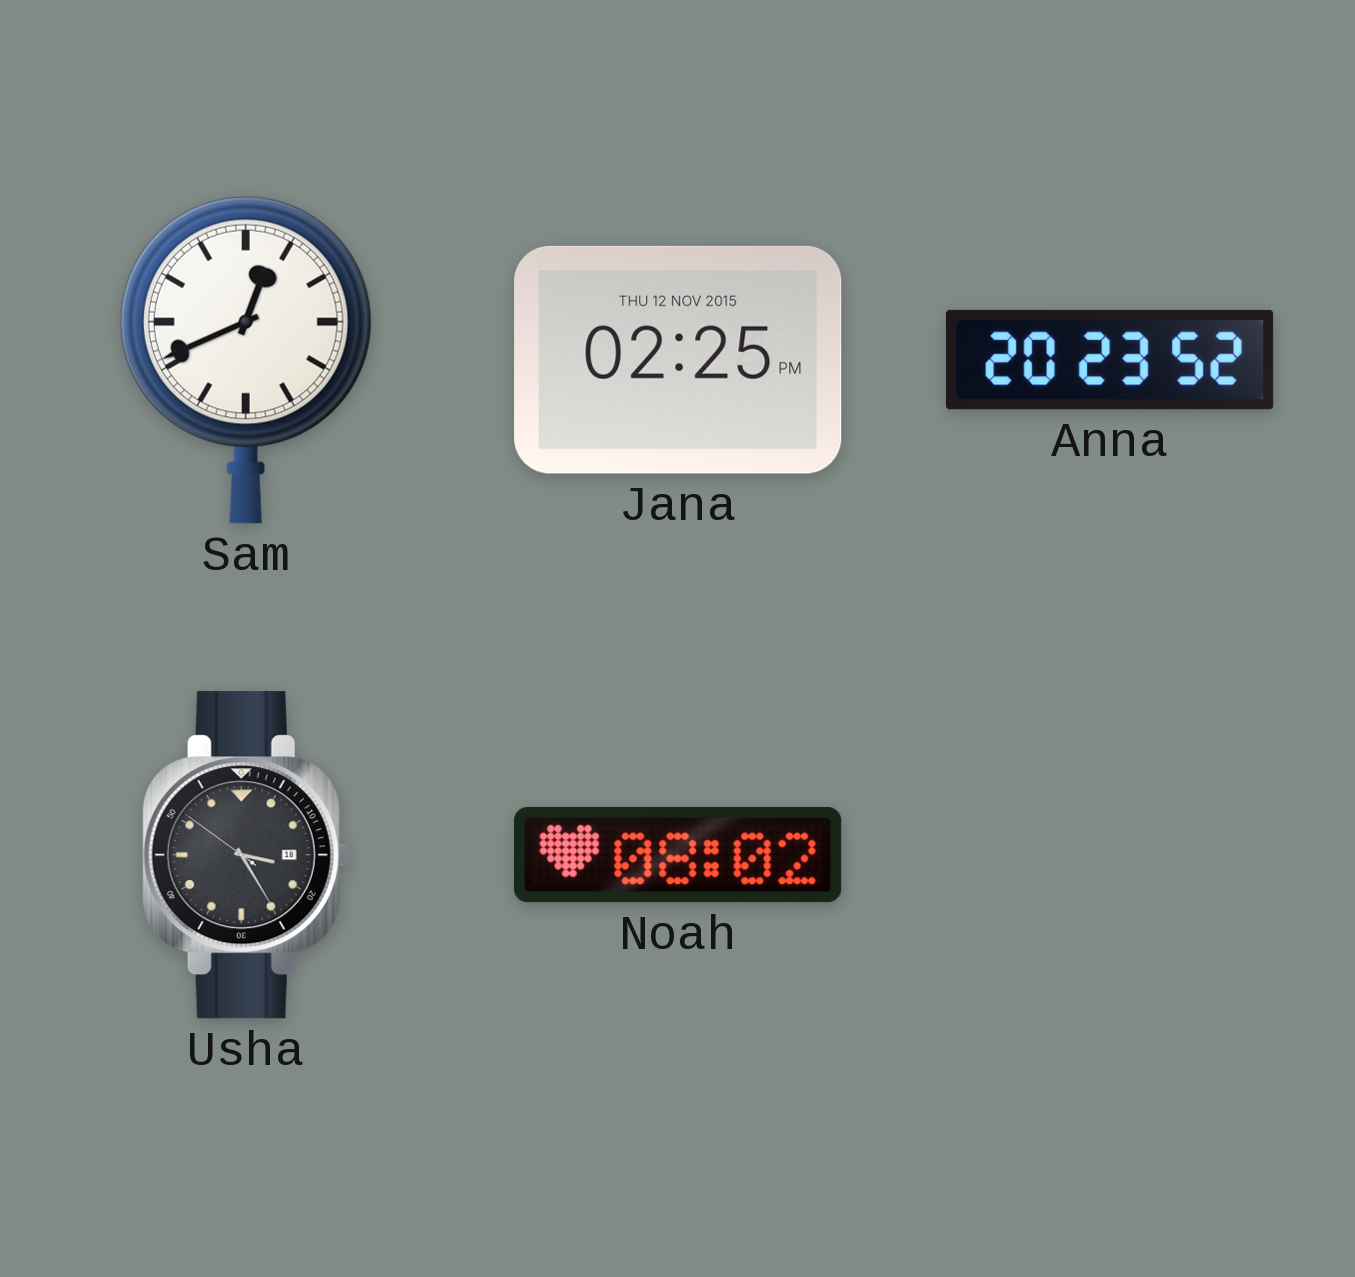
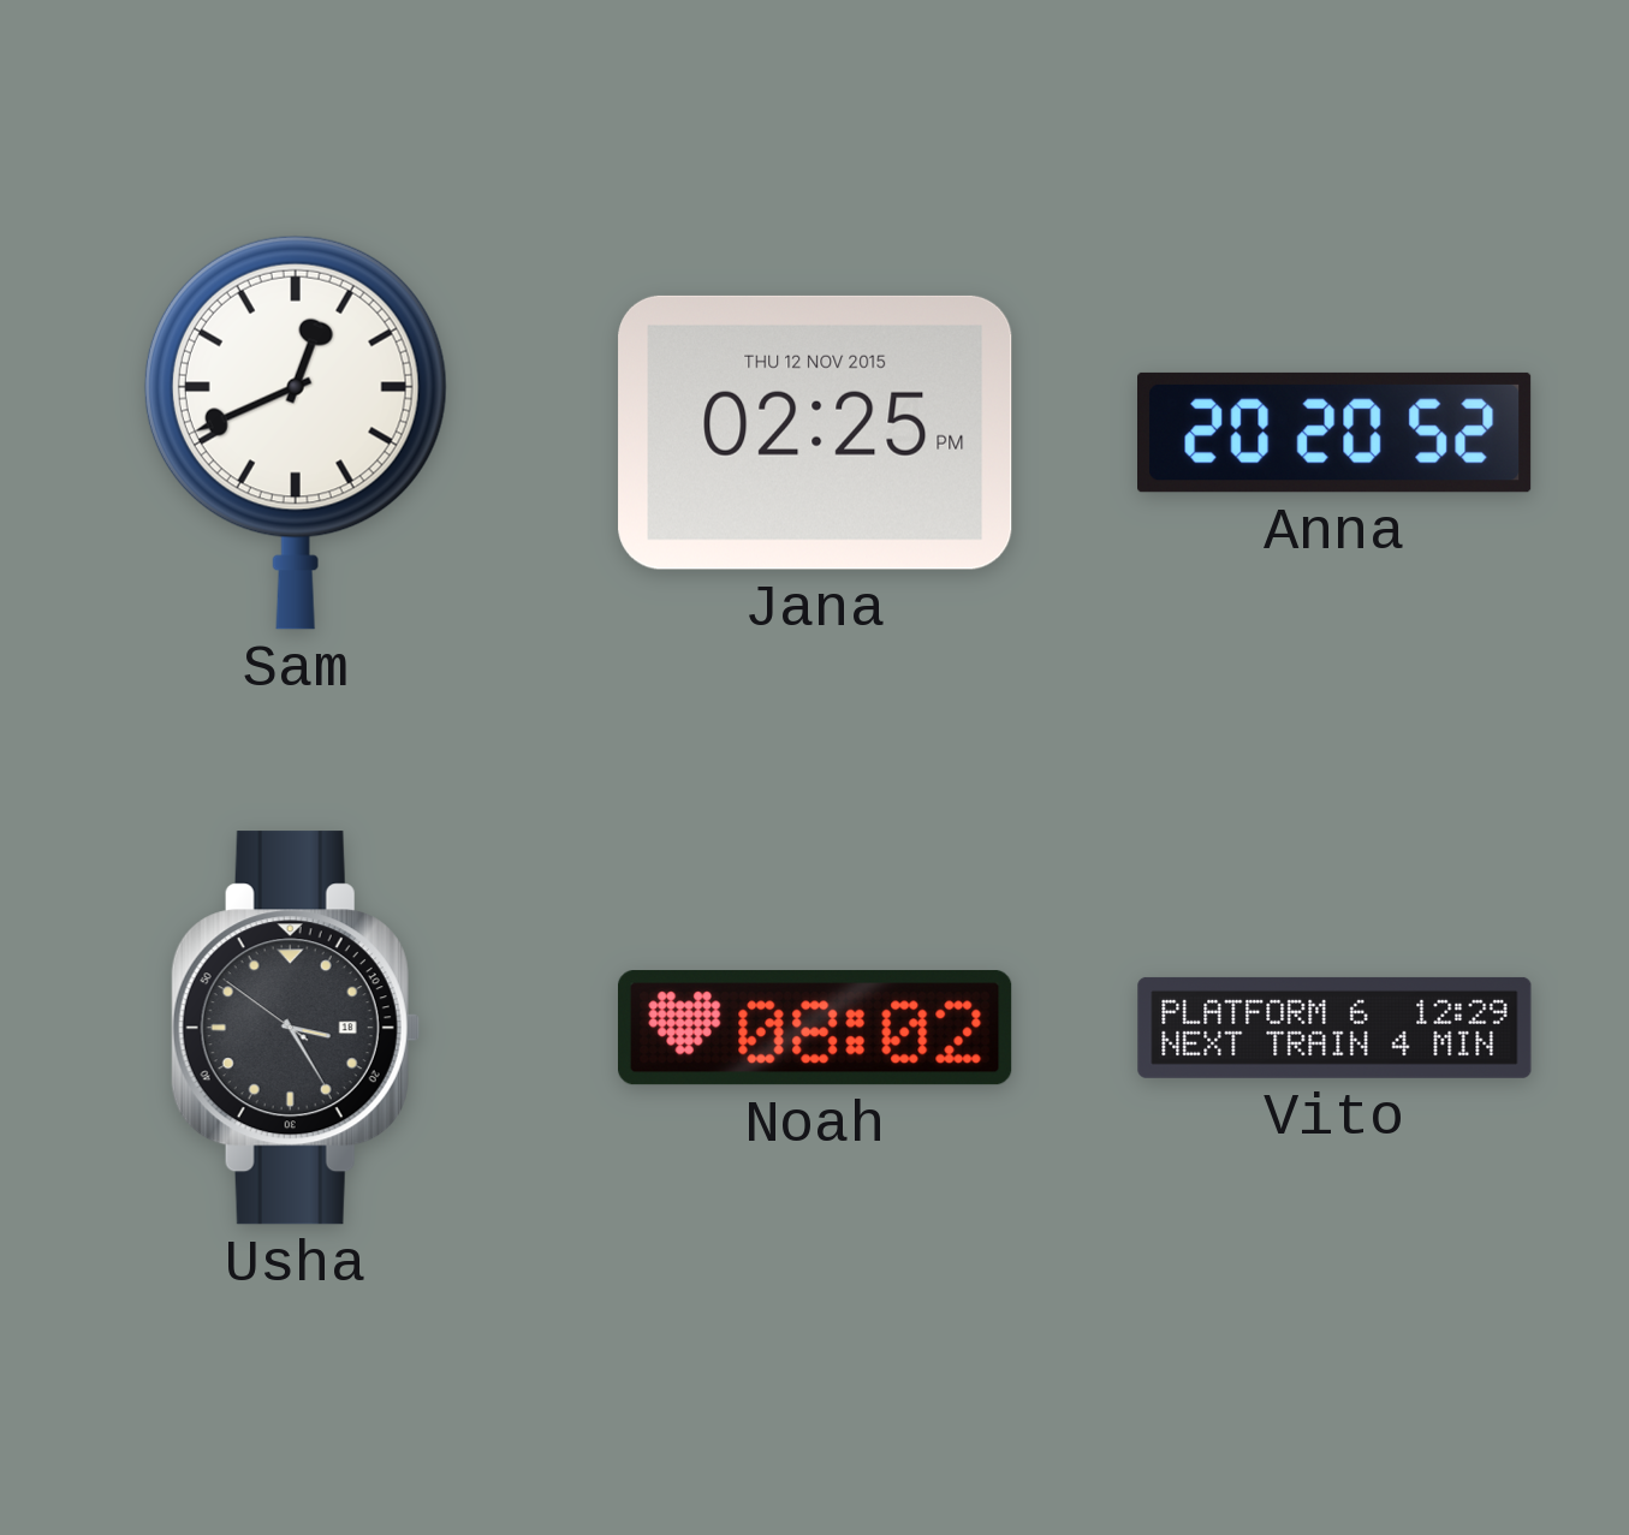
Anna: 20:23 -> 20:20 (1336, 433)
Vito: none -> 12:29 (1334, 1028)
